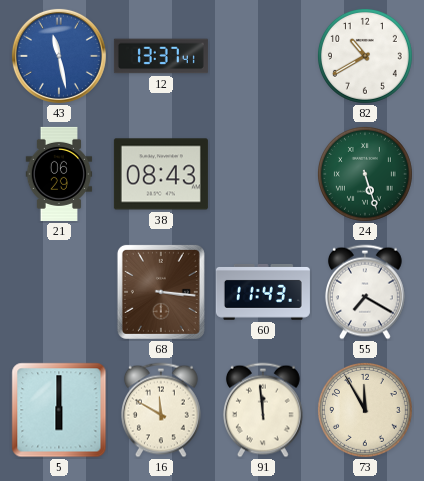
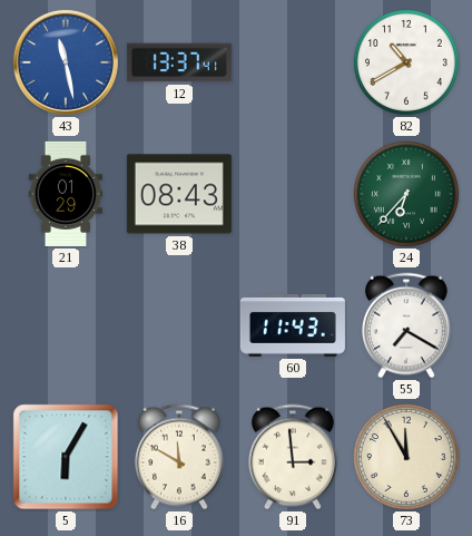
21: 06:29 -> 01:29 (66, 194)
24: 5:27 -> 6:37 (406, 194)
68: 3:16 -> none (161, 292)
5: 6:00 -> 6:05 (66, 457)
91: 11:59 -> 2:59 (293, 457)
